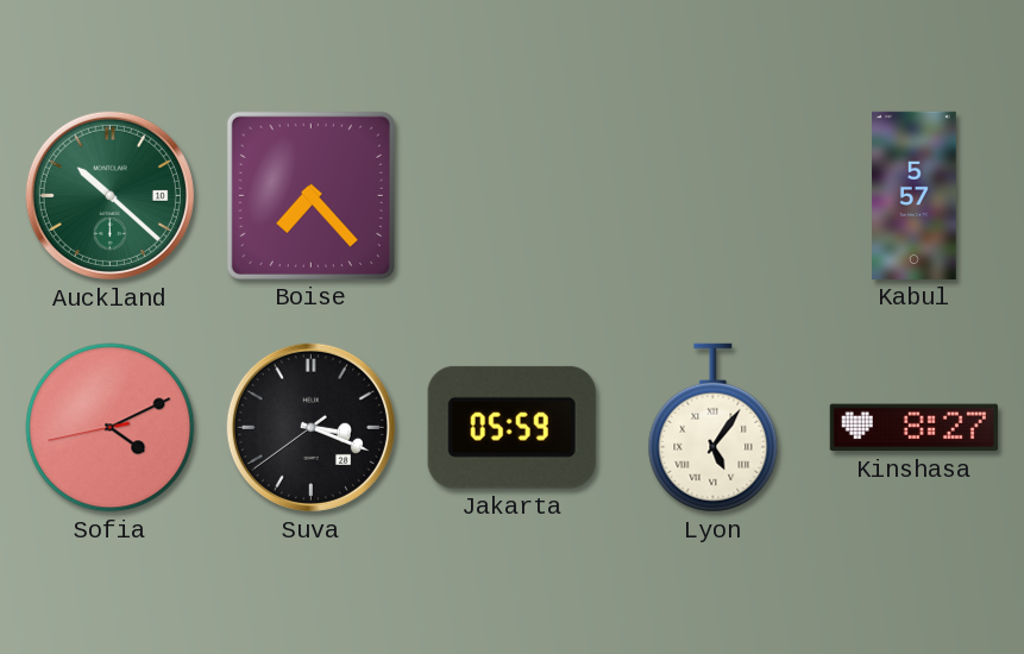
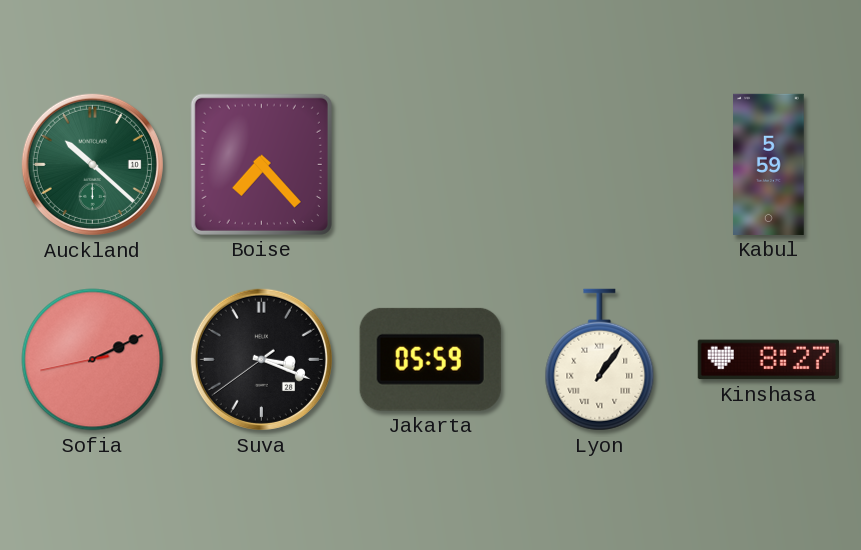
Kabul: 5:57 -> 5:59 (769, 164)
Sofia: 4:10 -> 2:10 (93, 360)
Lyon: 5:06 -> 1:06 (600, 360)
